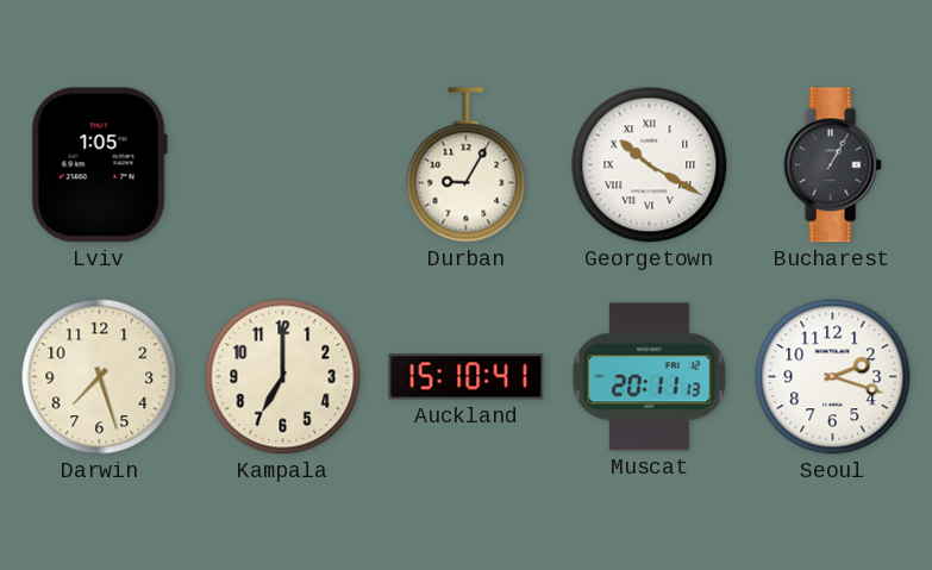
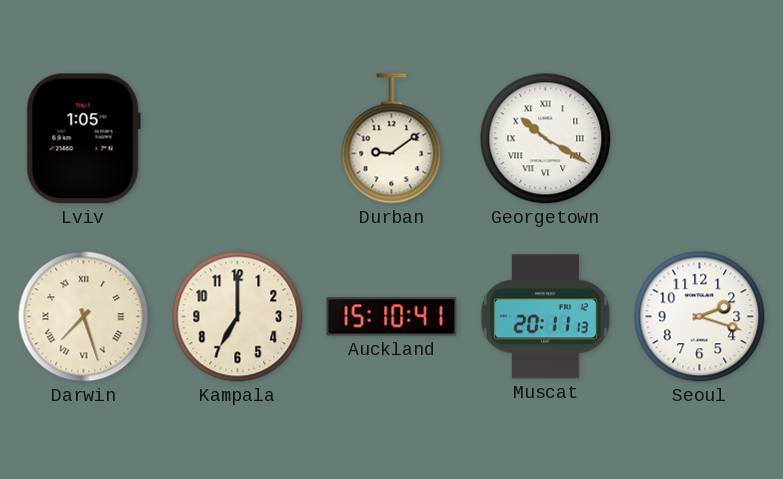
Durban: 9:05 -> 9:09 (392, 139)
Bucharest: 1:05 -> none (832, 165)
Darwin numerals: Arabic -> Roman (84, 317)
